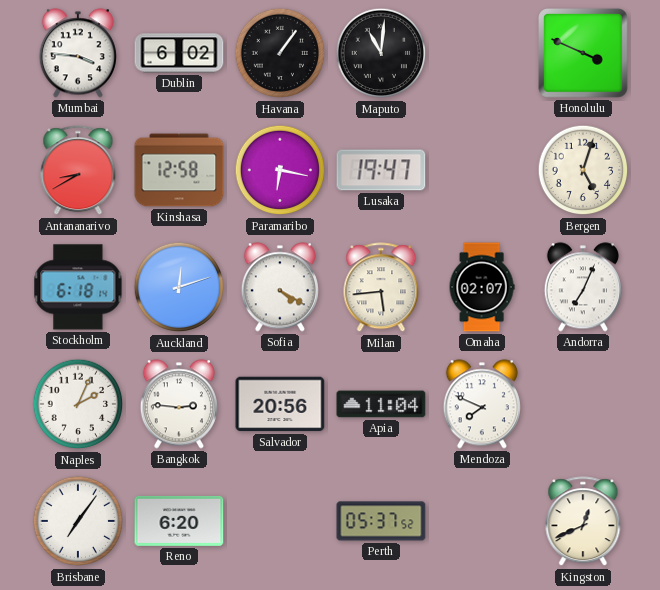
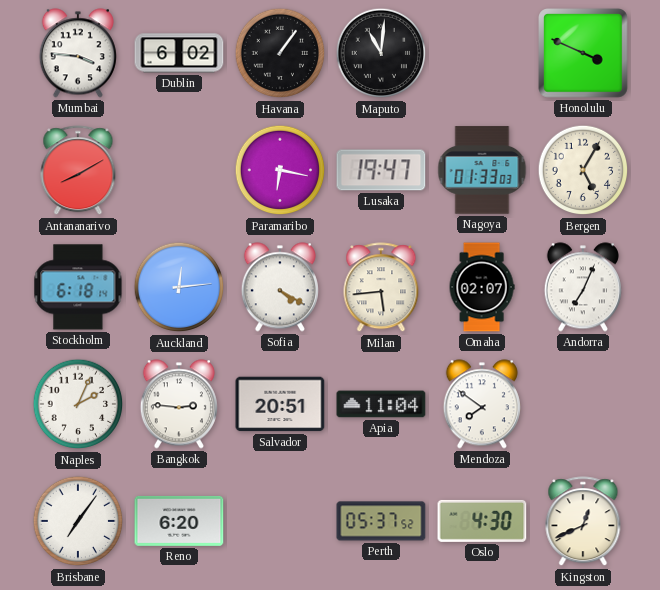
Antananarivo: 8:40 -> 8:10 (78, 171)
Kinshasa: 12:58 -> none (179, 170)
Nagoya: none -> 01:33 (482, 170)
Bergen: 5:03 -> 5:05 (583, 170)
Auckland: 12:12 -> 12:14 (179, 287)
Salvador: 20:56 -> 20:51 (280, 404)
Mendoza: 7:49 -> 7:51 (482, 404)
Oslo: none -> 4:30 (482, 521)
